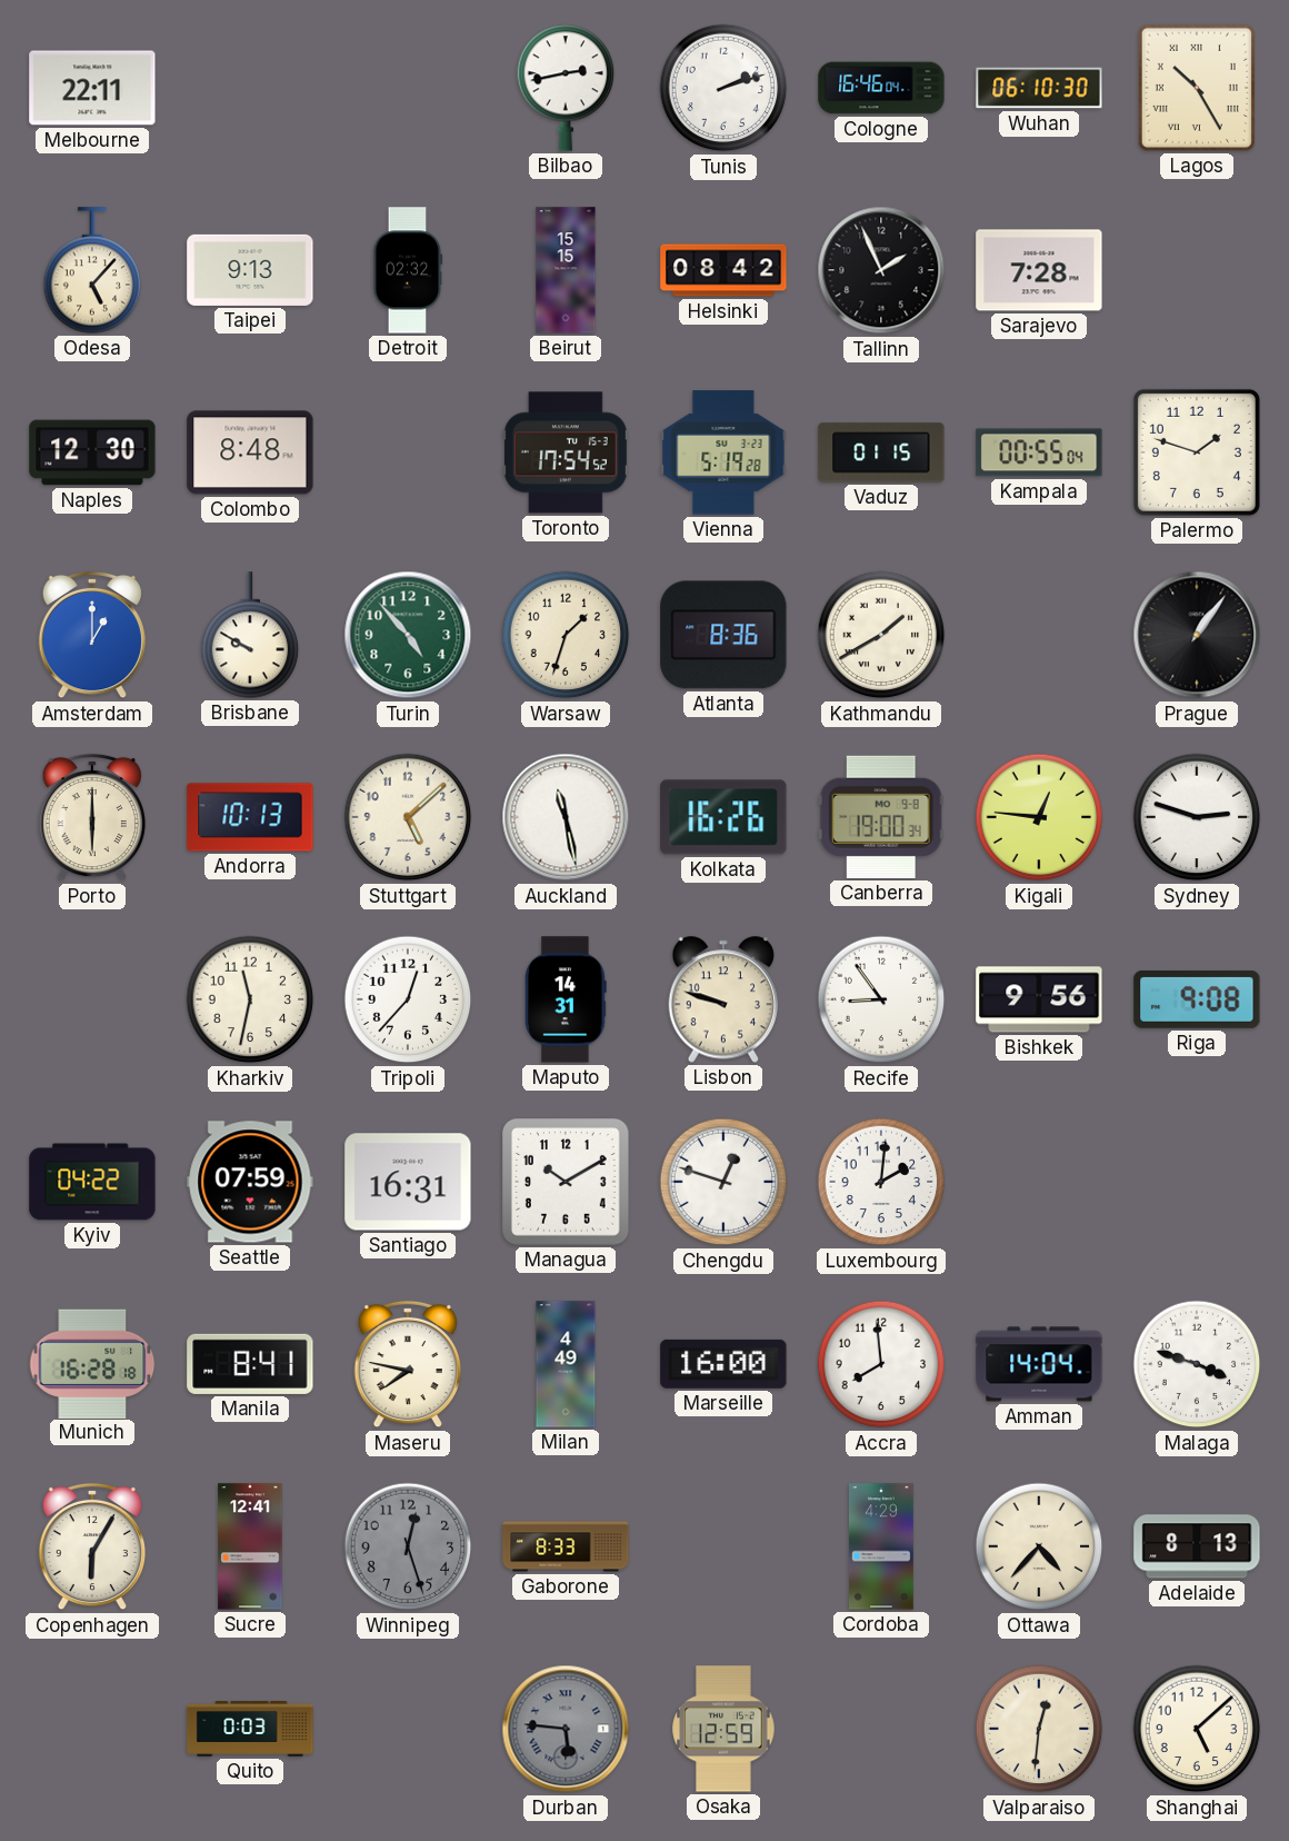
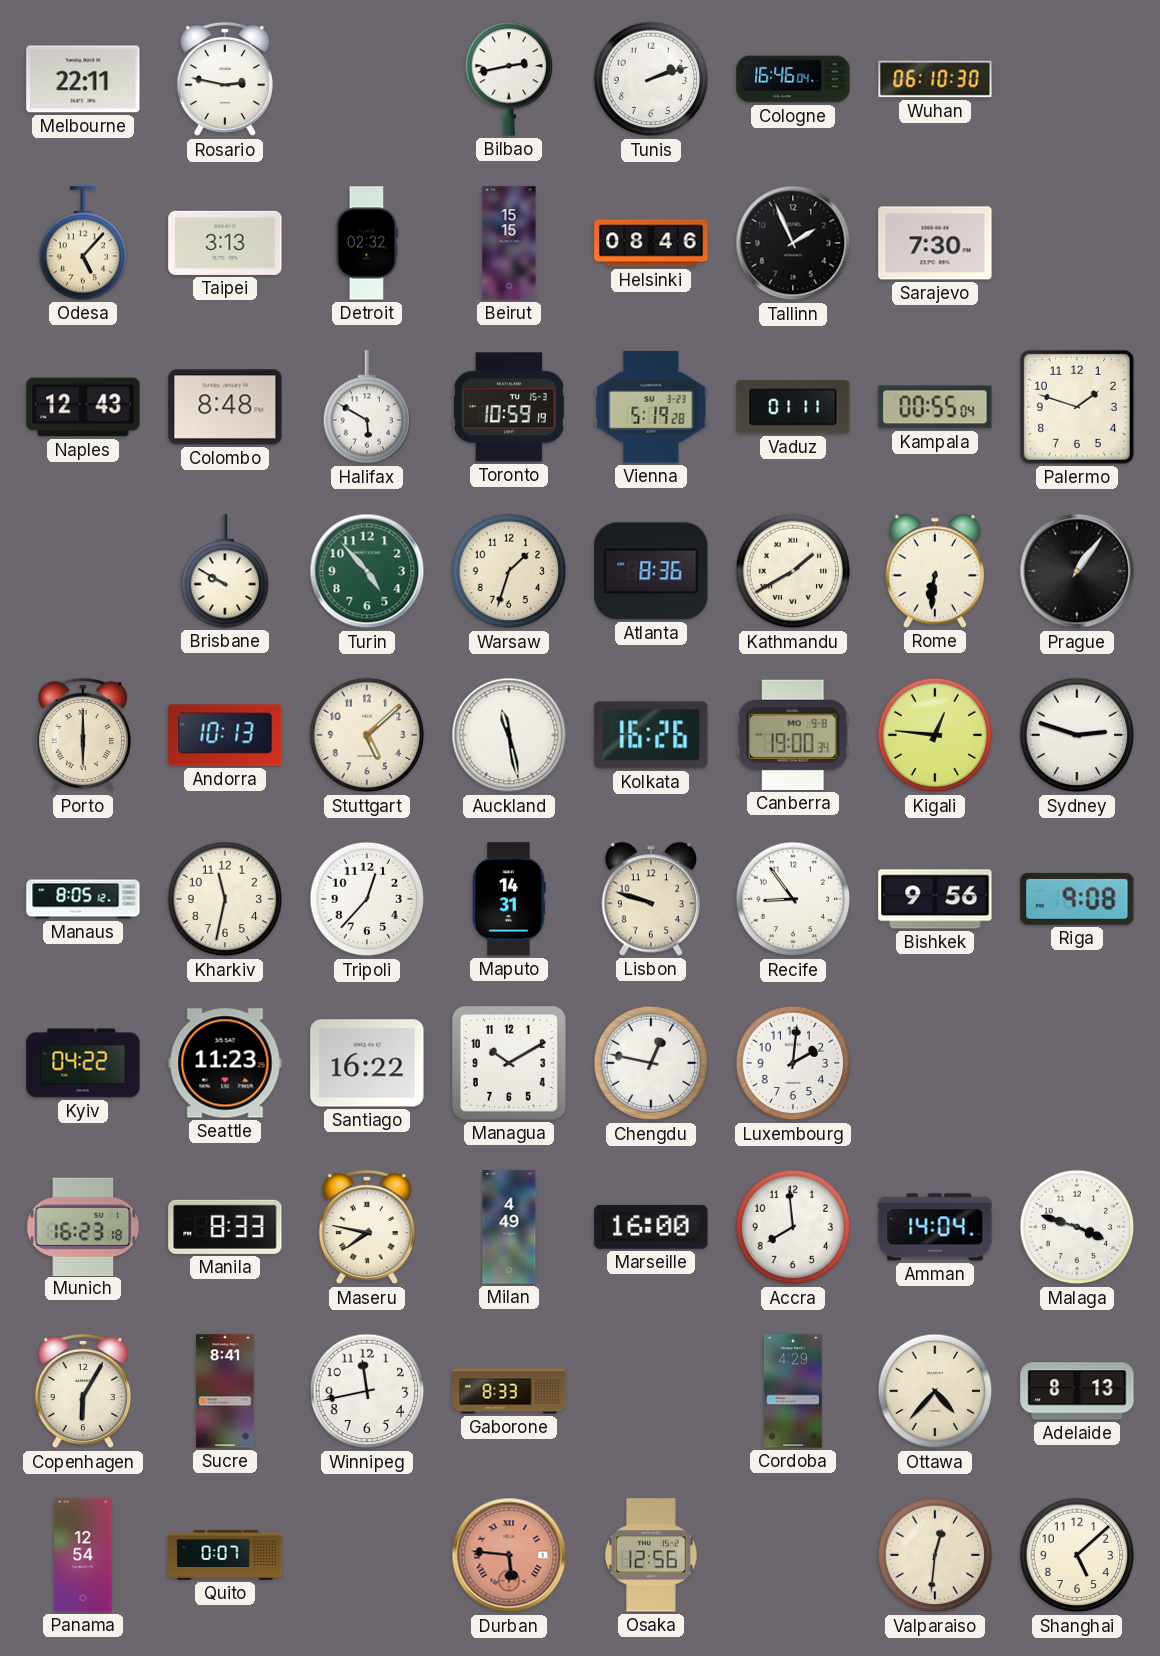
Rosario: none -> 2:47 (224, 79)
Lagos: 10:25 -> none (1197, 88)
Taipei: 9:13 -> 3:13 (225, 243)
Helsinki: 08:42 -> 08:46 (651, 243)
Sarajevo: 7:28 -> 7:30 (935, 243)
Naples: 12:30 -> 12:43 (83, 407)
Halifax: none -> 5:50 (367, 407)
Toronto: 17:54 -> 10:59 (509, 407)
Vaduz: 01:15 -> 01:11 (793, 407)
Amsterdam: 1:00 -> none (91, 635)
Rome: none -> 6:31 (934, 571)
Manaus: none -> 8:05 (83, 899)
Seattle: 07:59 -> 11:23 (225, 1063)
Santiago: 16:31 -> 16:22 (367, 1063)
Chengdu: 12:48 -> 12:47 (651, 1063)
Munich: 16:28 -> 16:23 (83, 1226)
Manila: 8:41 -> 8:33 (225, 1227)
Sucre: 12:41 -> 8:41 (225, 1391)
Winnipeg: 12:27 -> 11:43 (367, 1391)
Winnipeg dial: grey -> white (367, 1391)
Panama: none -> 12:54 (83, 1555)
Quito: 0:03 -> 0:07 (225, 1556)
Durban dial: grey -> salmon (509, 1555)
Osaka: 12:59 -> 12:56 (651, 1555)
